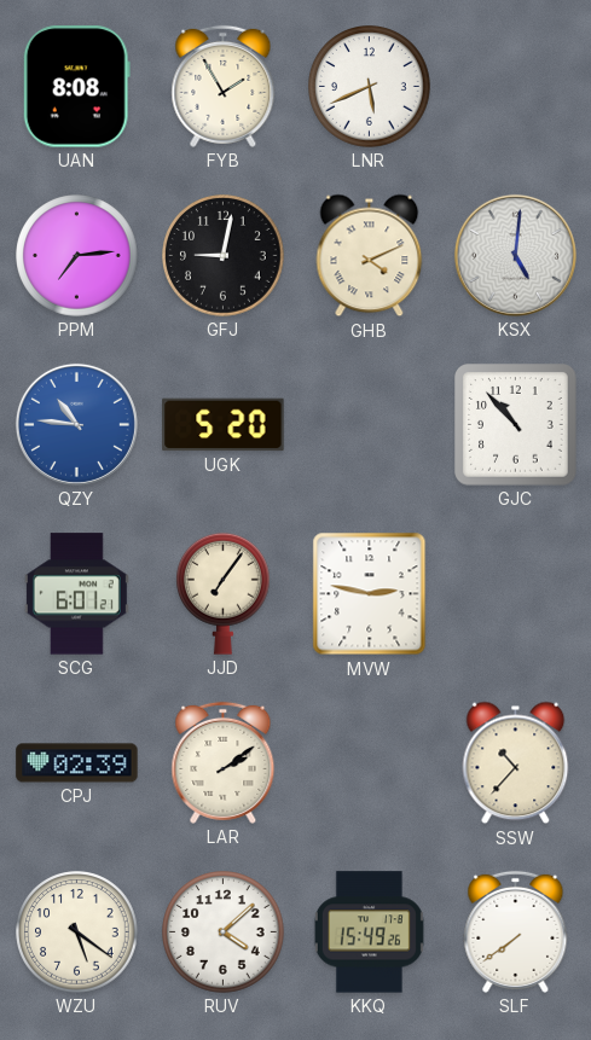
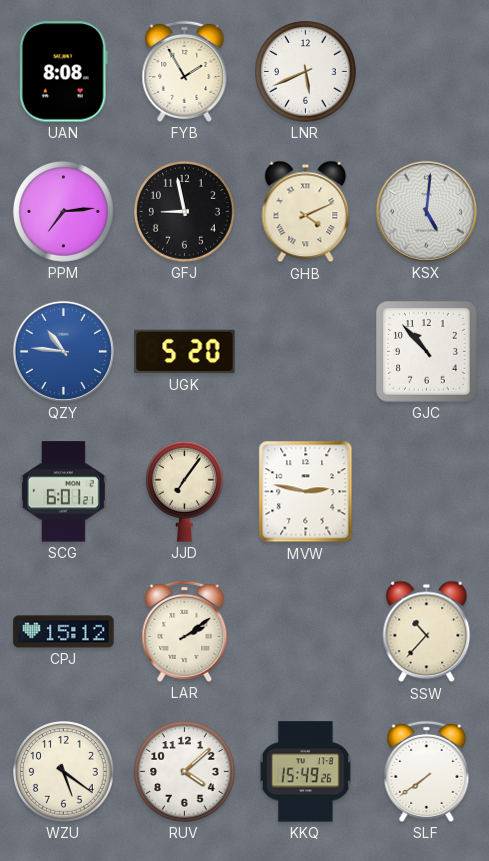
GFJ: 9:02 -> 8:58 (185, 212)
CPJ: 02:39 -> 15:12 (64, 632)
